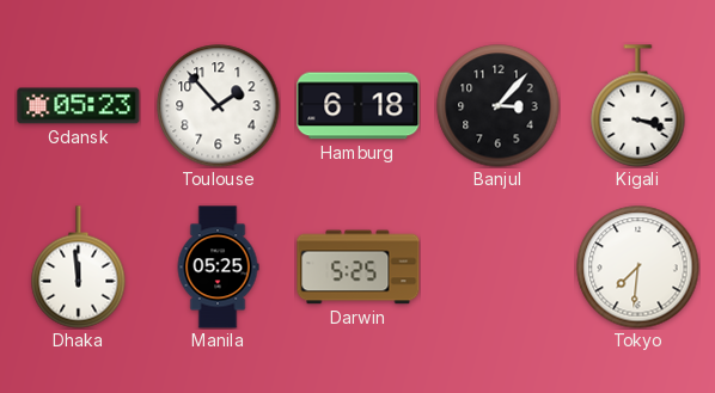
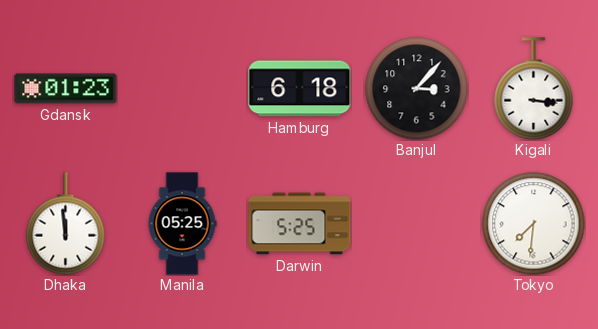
Gdansk: 05:23 -> 01:23 (66, 89)
Toulouse: 1:53 -> none (219, 106)
Kigali: 3:18 -> 3:16 (534, 89)
